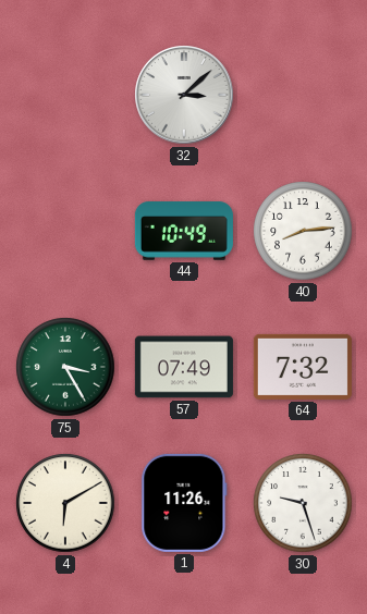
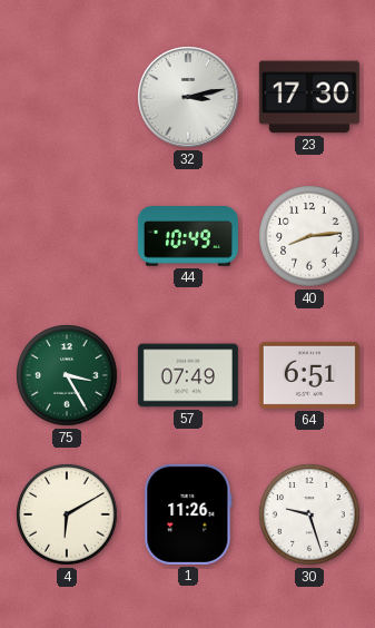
32: 3:08 -> 3:13 (188, 97)
23: none -> 17:30 (309, 97)
64: 7:32 -> 6:51 (309, 375)
